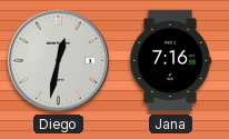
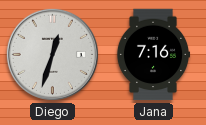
Diego: 12:32 -> 12:33 (52, 54)
